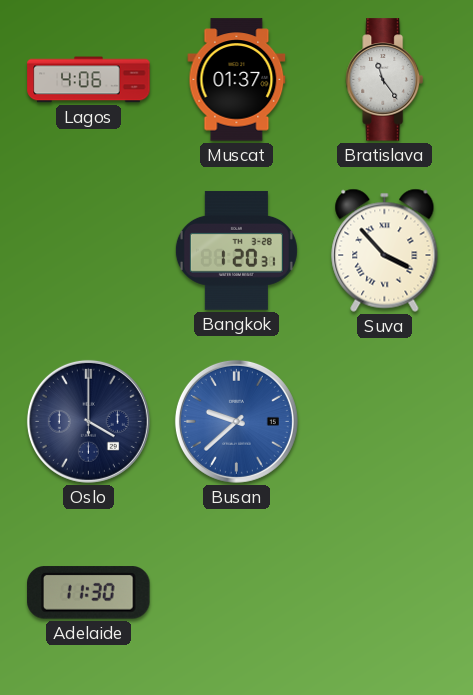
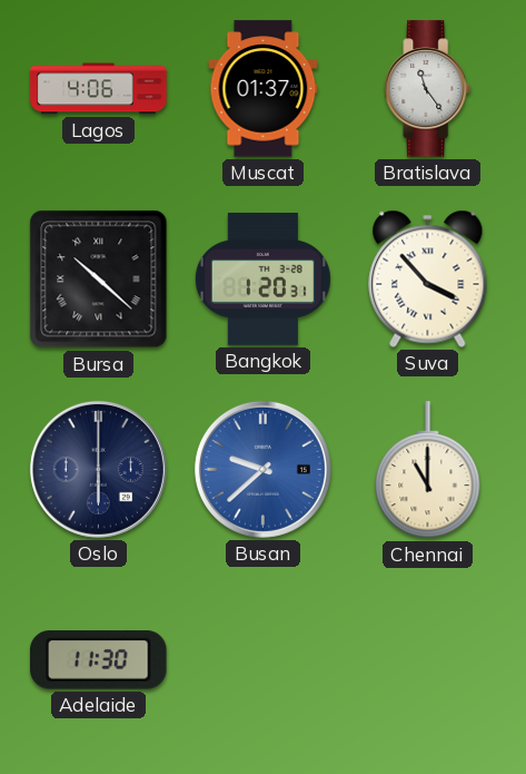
Bursa: none -> 10:22 (99, 280)
Oslo: 4:00 -> 6:00 (98, 469)
Chennai: none -> 11:00 (428, 470)
